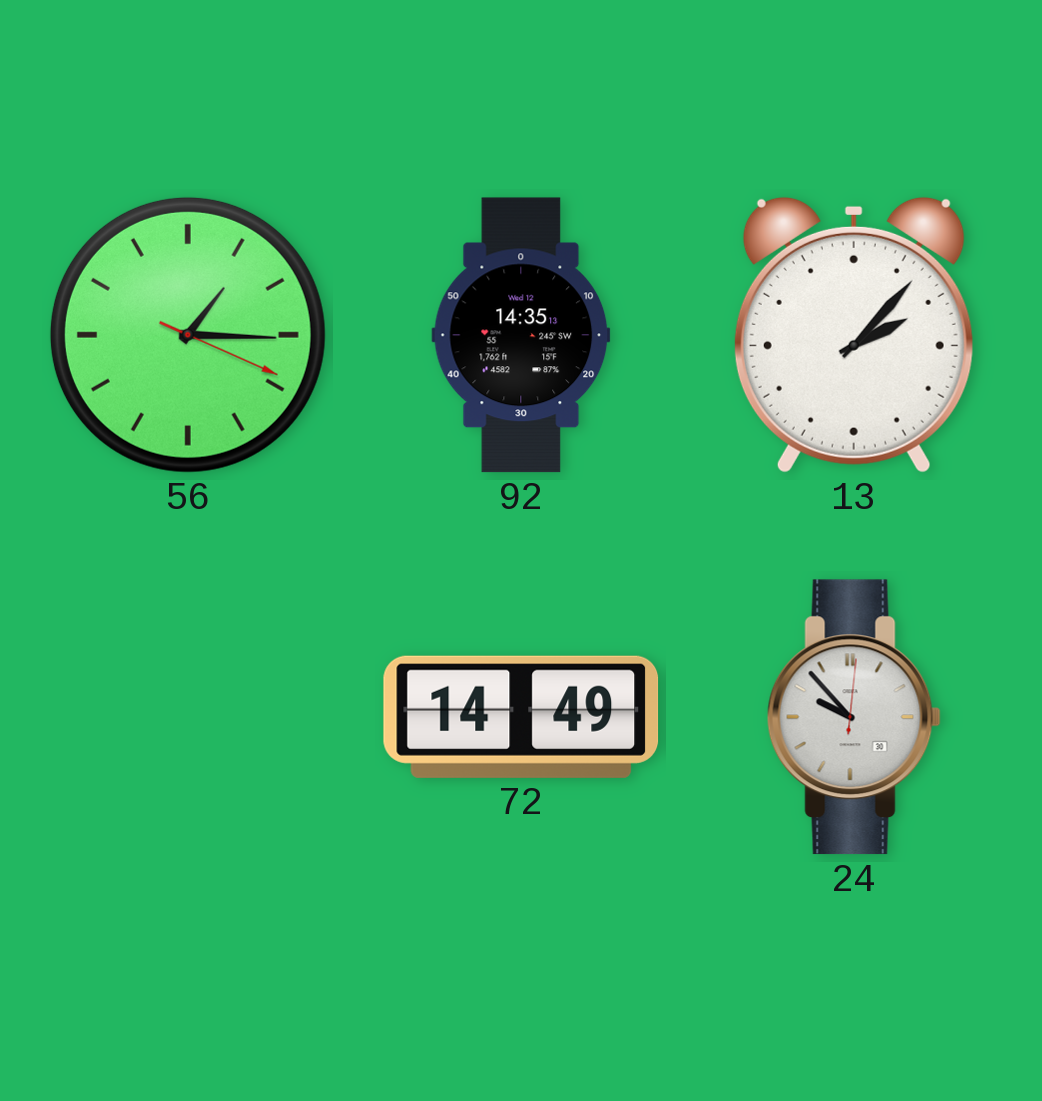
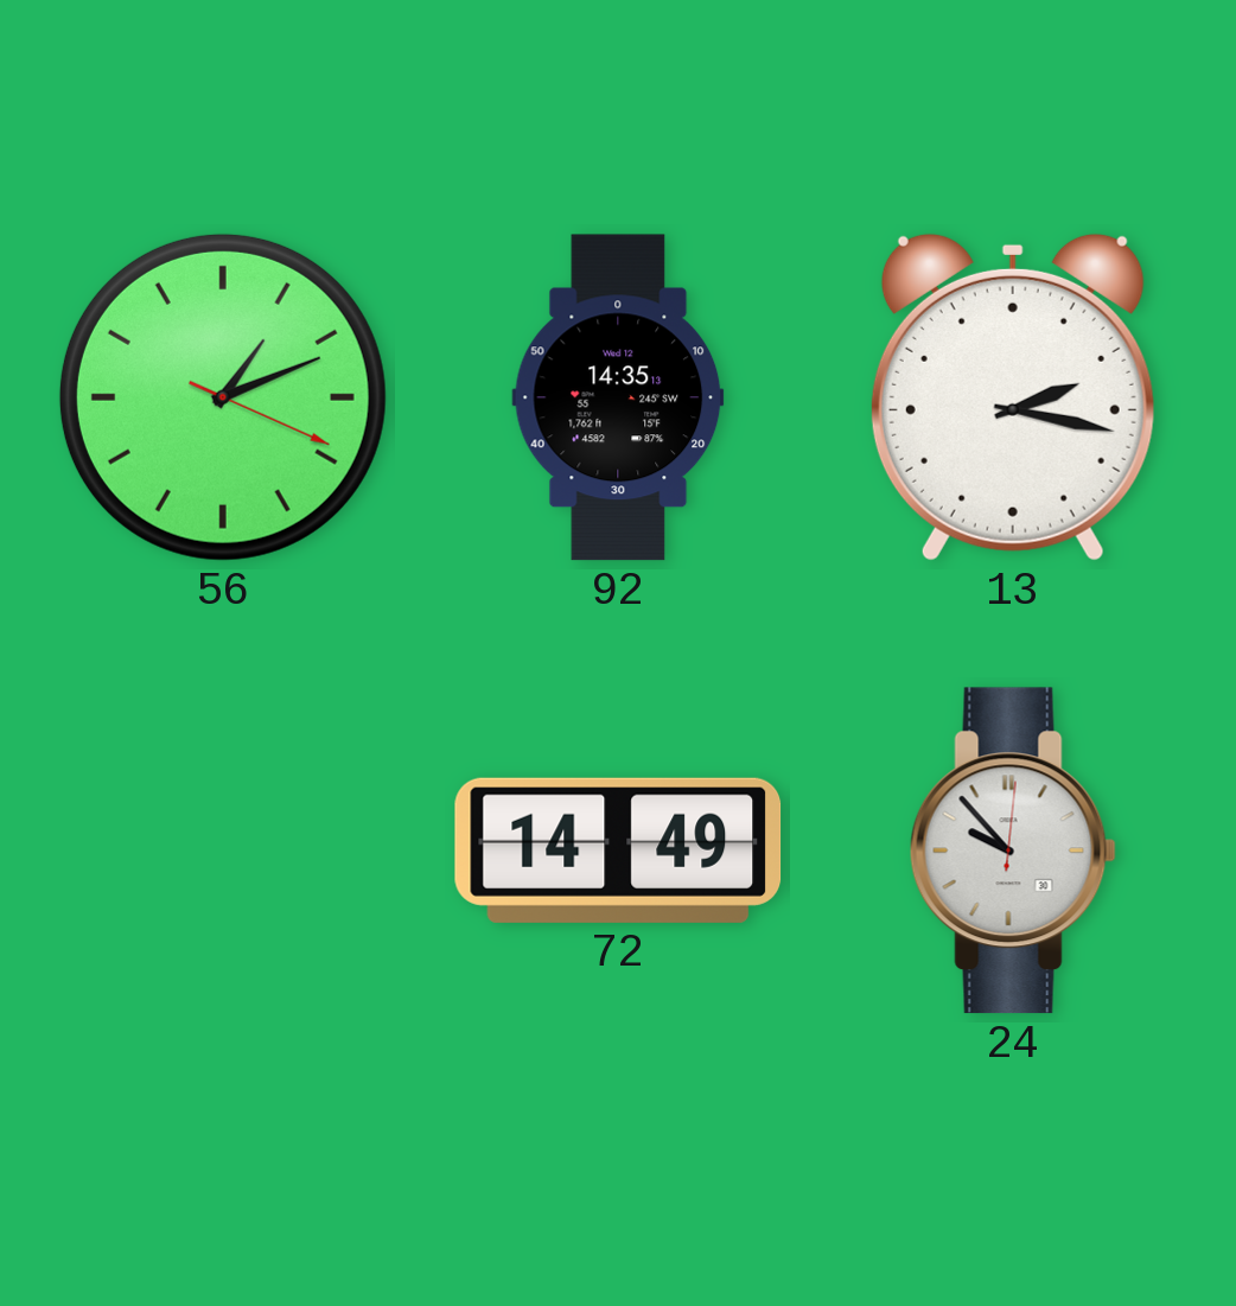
56: 1:15 -> 1:11 (223, 397)
13: 2:07 -> 2:17 (1013, 397)
